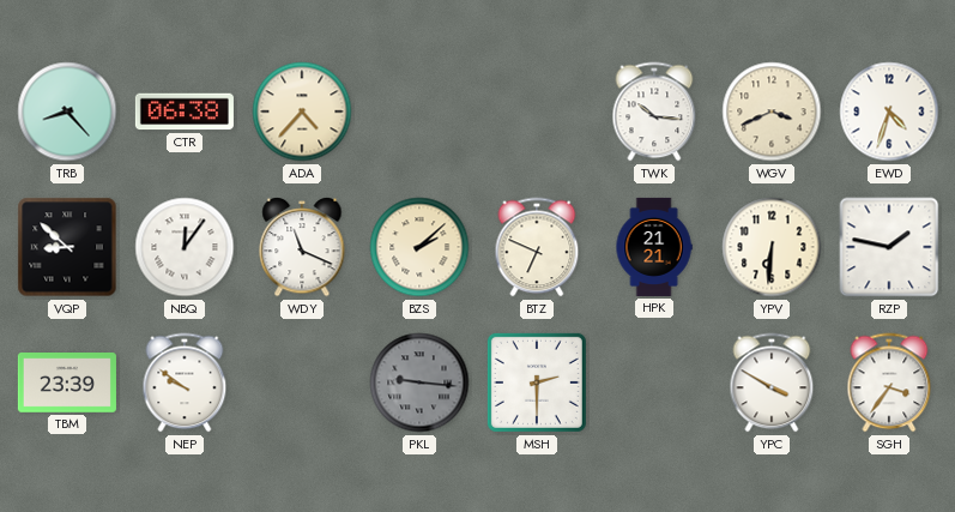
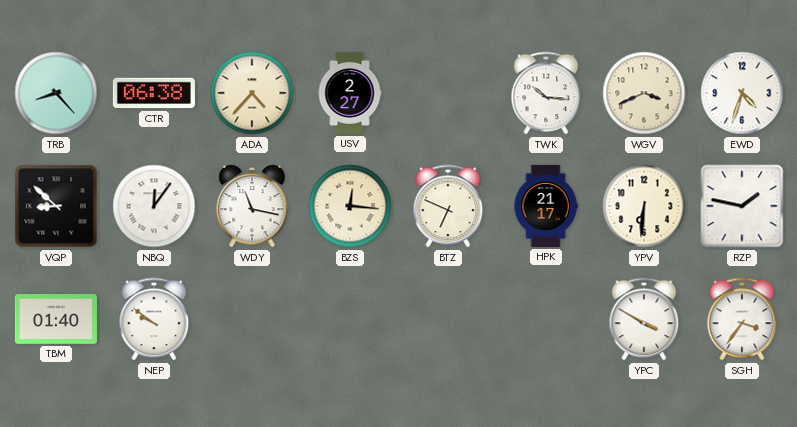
USV: none -> 2:27 (350, 93)
WDY: 11:19 -> 11:17 (252, 206)
BZS: 2:08 -> 12:16 (350, 206)
HPK: 21:21 -> 21:17 (546, 206)
TBM: 23:39 -> 01:40 (56, 319)
PKL: 9:16 -> none (419, 383)
MSH: 2:30 -> none (537, 383)
